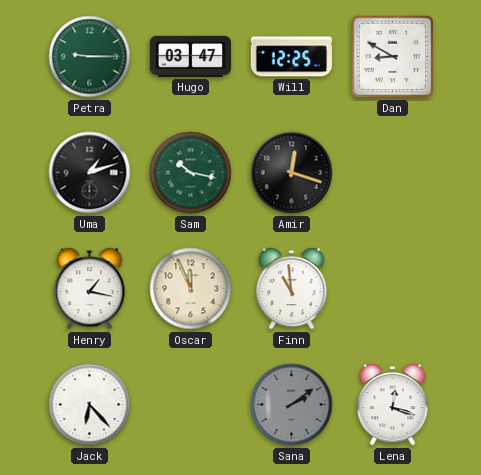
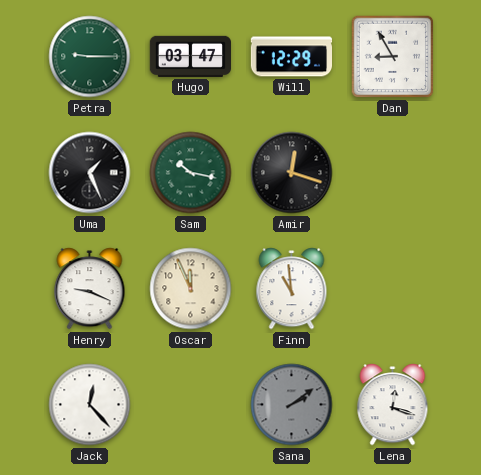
Will: 12:25 -> 12:29 (291, 57)
Dan: 8:50 -> 8:55 (393, 57)
Uma: 1:12 -> 1:26 (90, 173)
Henry: 1:17 -> 9:19 (90, 289)
Jack: 6:23 -> 12:23 (90, 405)
